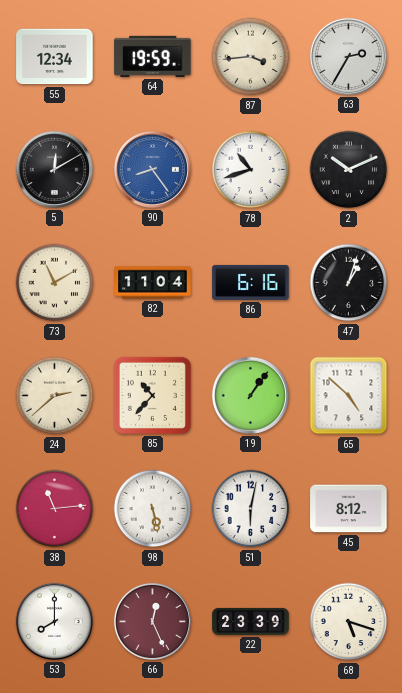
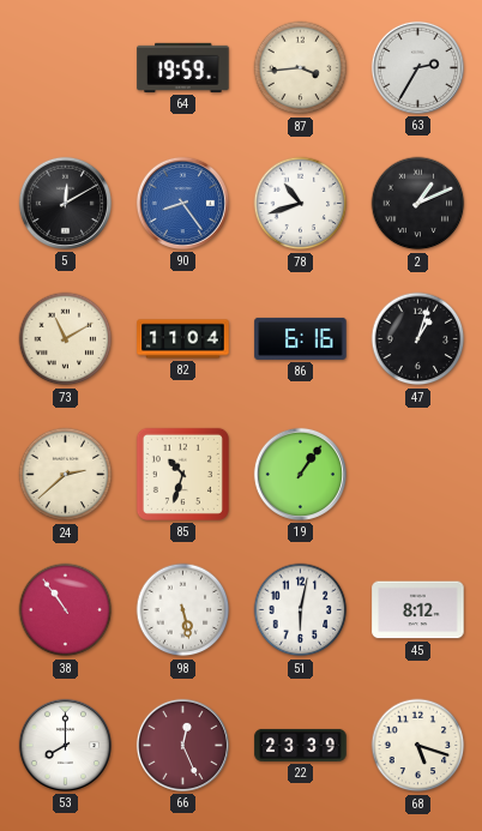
55: 12:34 -> none (55, 57)
2: 10:11 -> 1:11 (418, 204)
85: 10:37 -> 10:33 (182, 474)
65: 4:52 -> none (349, 396)
38: 11:14 -> 10:54 (66, 610)
